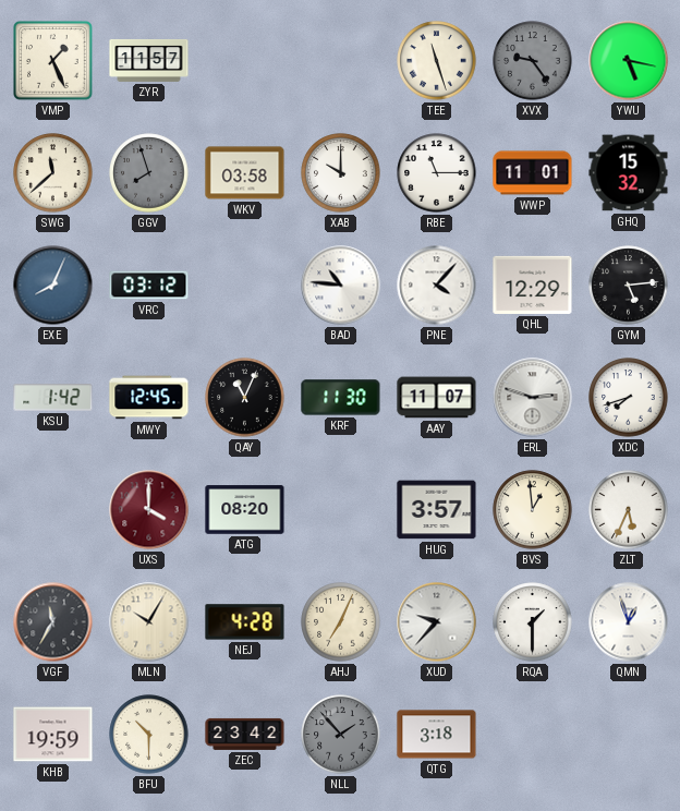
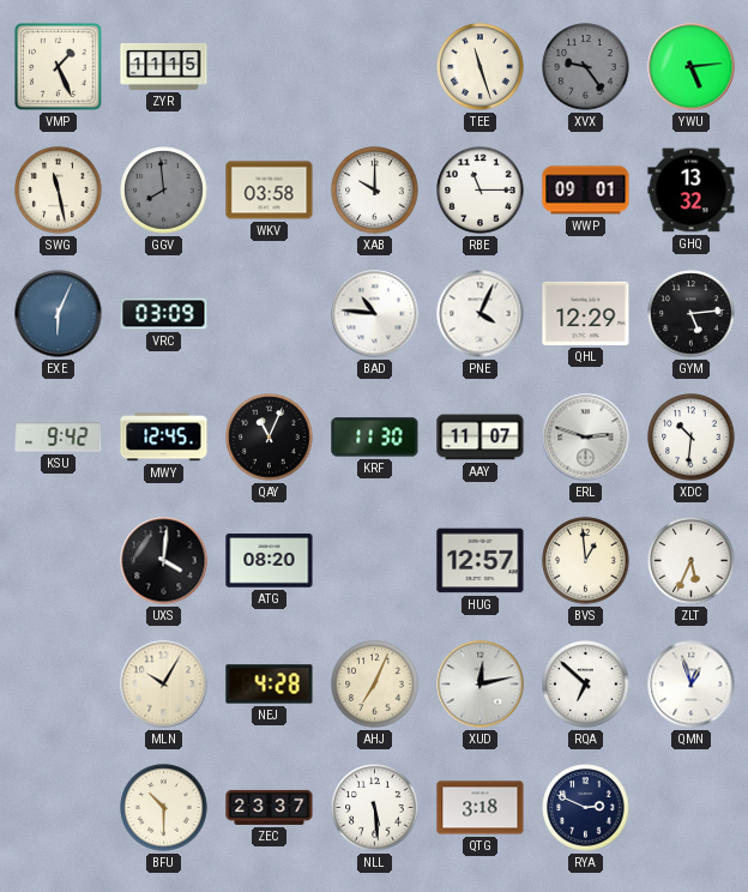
ZYR: 11:57 -> 11:15 (164, 66)
YWU: 5:17 -> 5:14 (692, 67)
SWG: 11:38 -> 11:28 (59, 191)
GGV: 7:57 -> 7:59 (164, 191)
WWP: 11:01 -> 09:01 (586, 191)
GHQ: 15:32 -> 13:32 (692, 191)
EXE: 8:04 -> 6:04 (59, 314)
VRC: 03:12 -> 03:09 (164, 314)
PNE: 4:07 -> 4:04 (481, 314)
KSU: 1:42 -> 9:42 (59, 438)
XDC: 7:42 -> 10:31 (692, 438)
UXS: 4:00 -> 4:01 (164, 561)
UXS dial: burgundy -> black (164, 561)
HUG: 3:57 -> 12:57 (481, 561)
VGF: 11:35 -> none (53, 622)
XUD: 9:37 -> 12:13 (481, 685)
RQA: 1:30 -> 6:52 (586, 685)
KHB: 19:59 -> none (53, 735)
ZEC: 23:42 -> 23:37 (270, 807)
NLL: 1:53 -> 5:29 (375, 808)
NLL dial: grey -> white (375, 808)
RYA: none -> 2:49 (586, 808)
